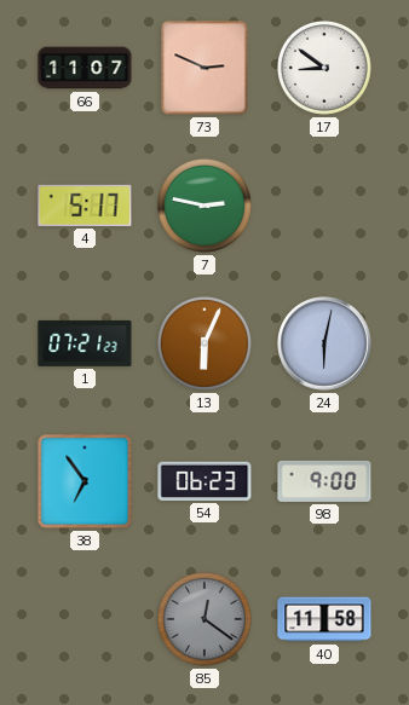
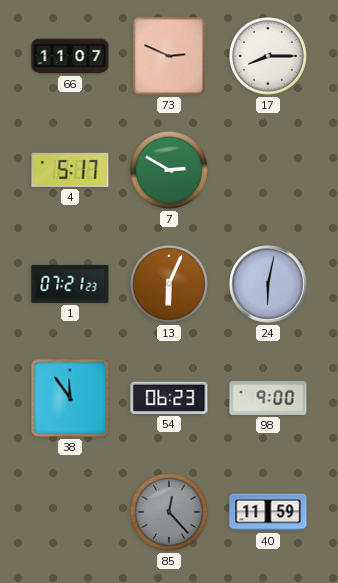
17: 8:51 -> 8:15 (268, 56)
7: 2:47 -> 2:50 (169, 170)
38: 6:54 -> 11:54 (70, 398)
85: 12:21 -> 12:23 (169, 512)
40: 11:58 -> 11:59 (268, 512)
